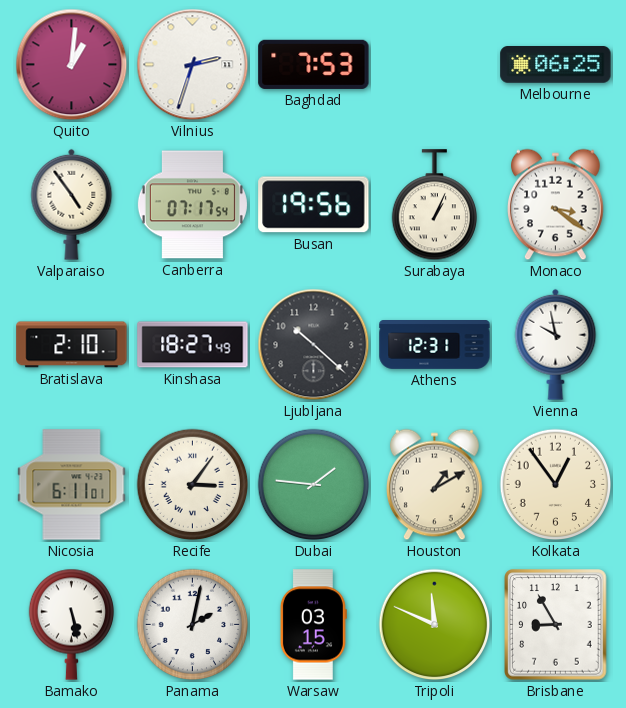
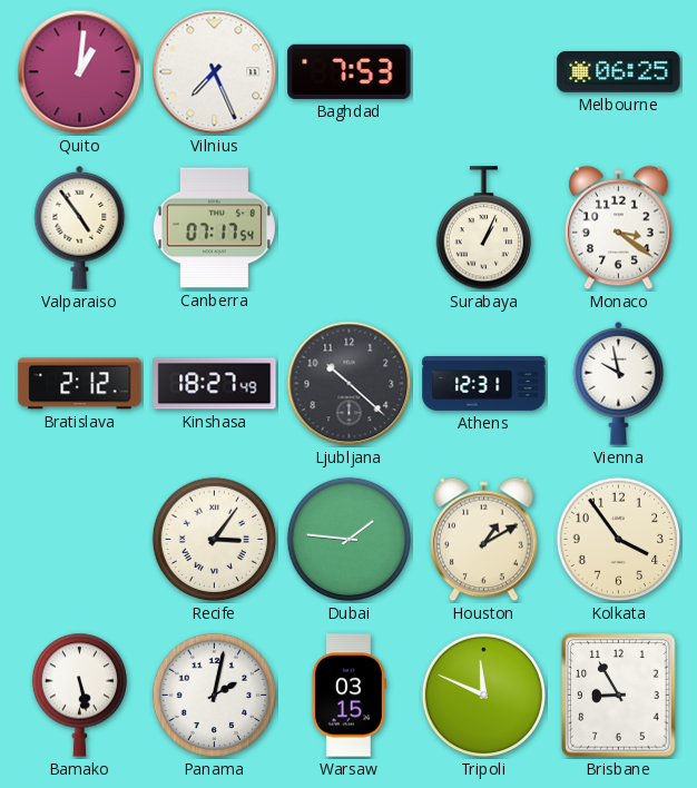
Vilnius: 2:33 -> 7:26 (215, 72)
Busan: 19:56 -> none (314, 205)
Bratislava: 2:10 -> 2:12 (80, 384)
Nicosia: 6:11 -> none (72, 485)
Kolkata: 12:54 -> 3:54 (619, 540)
